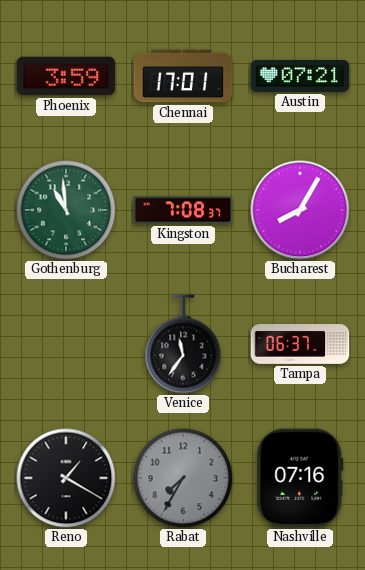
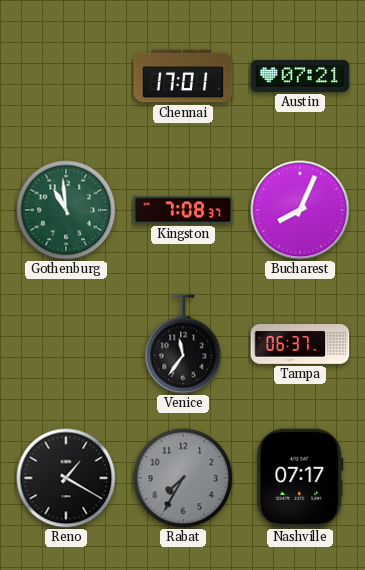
Phoenix: 3:59 -> none (66, 76)
Bucharest: 8:05 -> 8:04 (300, 210)
Nashville: 07:16 -> 07:17 (300, 478)
